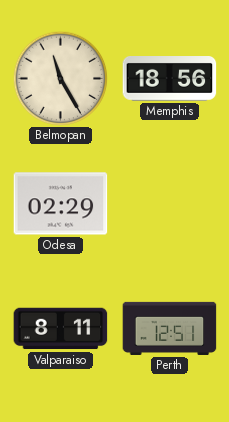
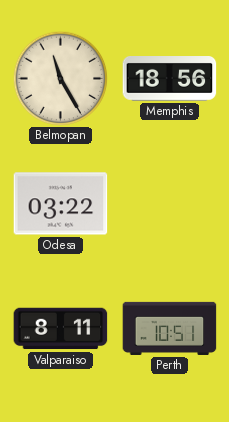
Odesa: 02:29 -> 03:22 (61, 204)
Perth: 12:51 -> 10:51 (170, 328)
